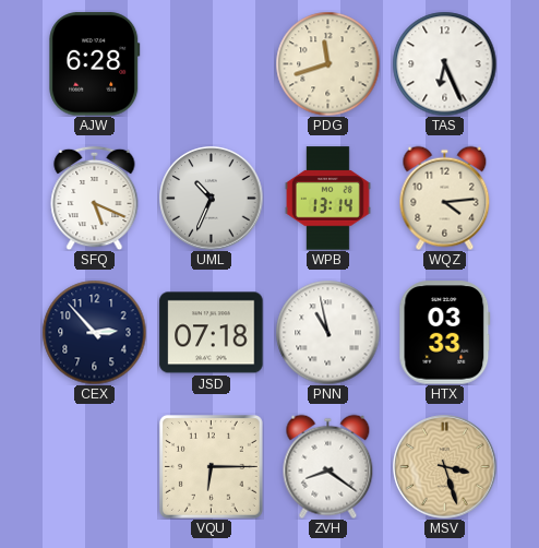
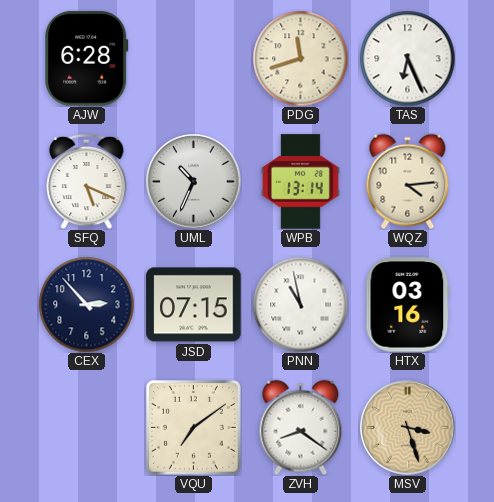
JSD: 07:18 -> 07:15 (194, 305)
HTX: 03:33 -> 03:16 (408, 305)
VQU: 6:15 -> 7:09 (193, 427)
